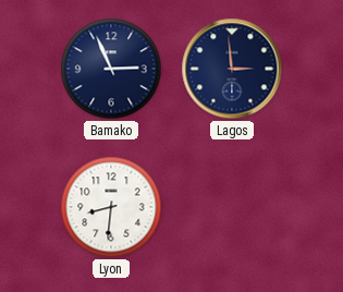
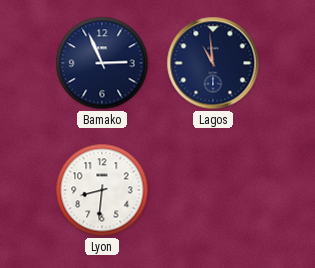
Lagos: 2:59 -> 10:59 (213, 63)
